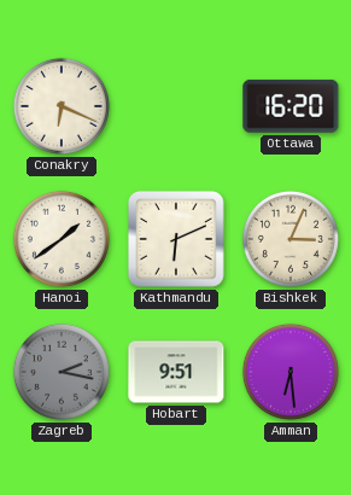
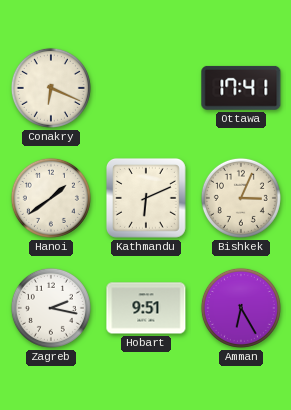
Ottawa: 16:20 -> 17:41 (241, 88)
Zagreb dial: grey -> white (51, 308)
Amman: 6:29 -> 6:25 (241, 308)
